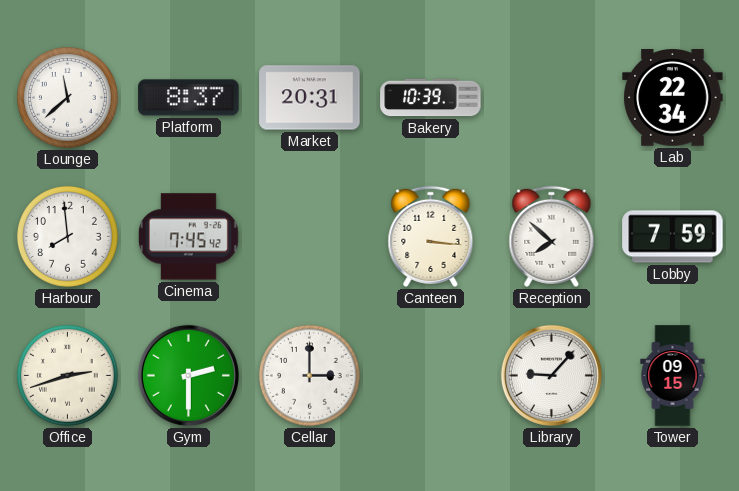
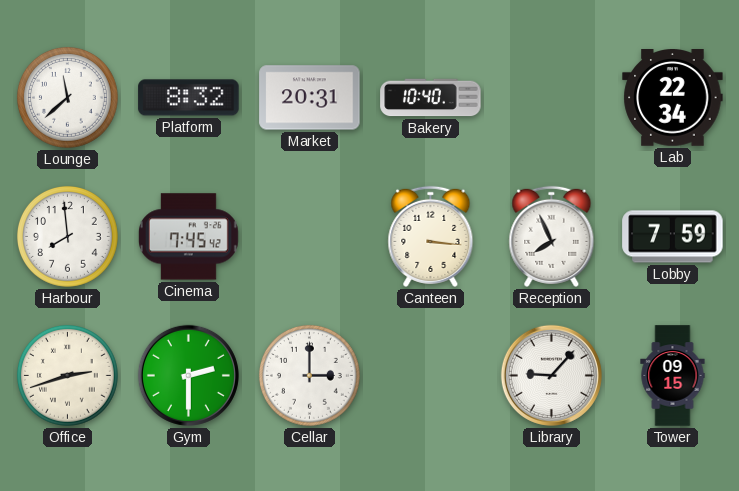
Platform: 8:37 -> 8:32 (189, 98)
Bakery: 10:39 -> 10:40 (431, 98)
Reception: 7:52 -> 7:56 (552, 236)
